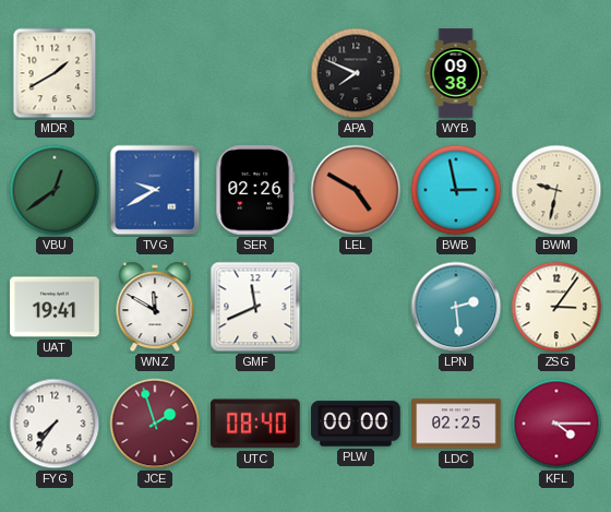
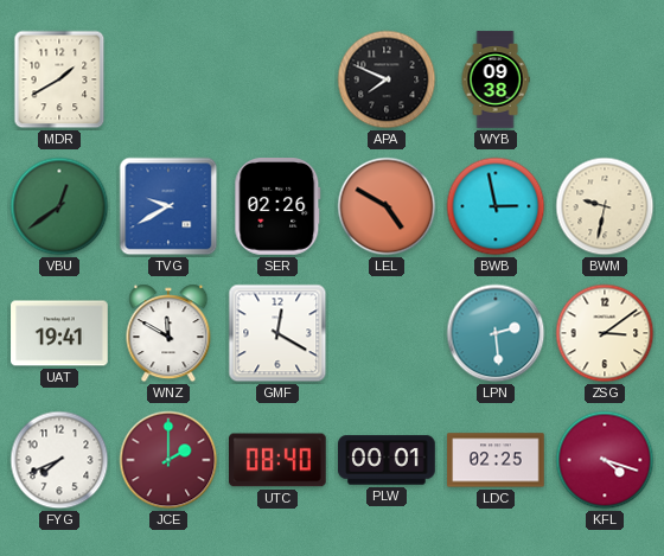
GMF: 11:41 -> 12:20 (277, 333)
ZSG: 3:06 -> 3:09 (605, 333)
FYG: 7:36 -> 7:41 (59, 460)
JCE: 1:57 -> 2:00 (168, 460)
PLW: 00:00 -> 00:01 (387, 460)
KFL: 4:15 -> 4:18 (605, 460)
